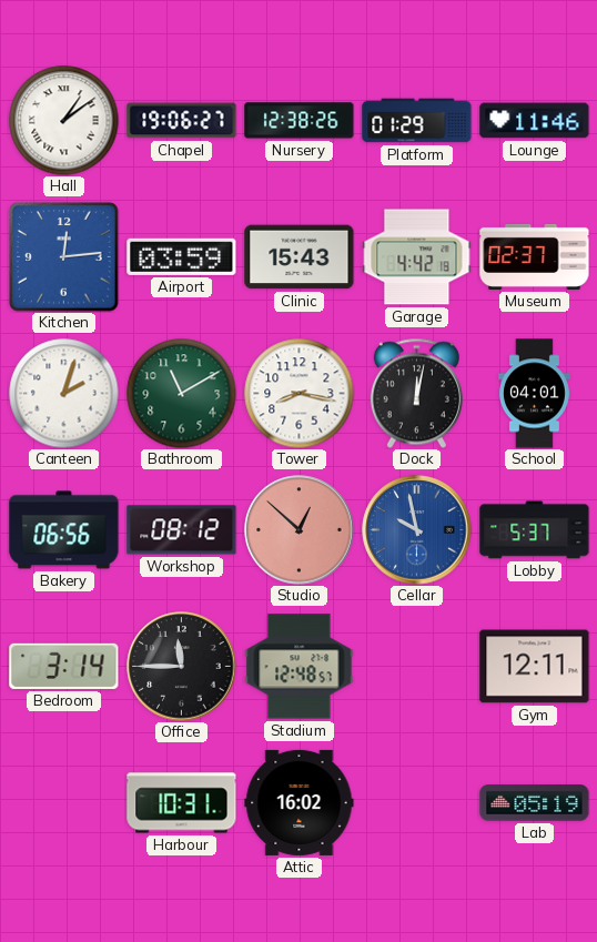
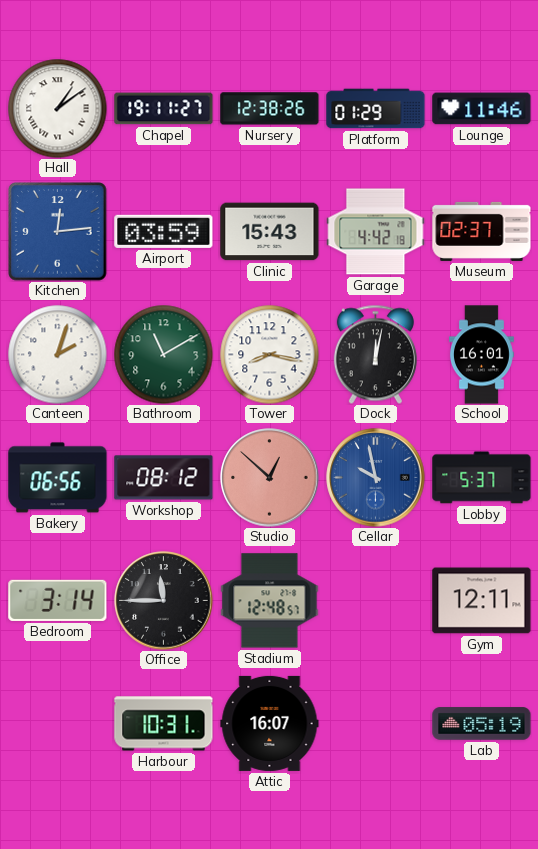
Chapel: 19:06 -> 19:11 (164, 109)
School: 04:01 -> 16:01 (481, 355)
Attic: 16:02 -> 16:07 (270, 723)
